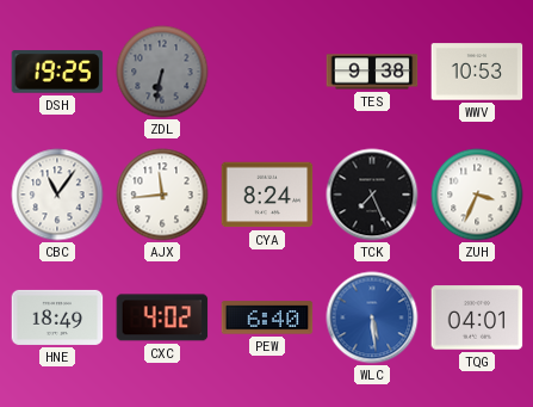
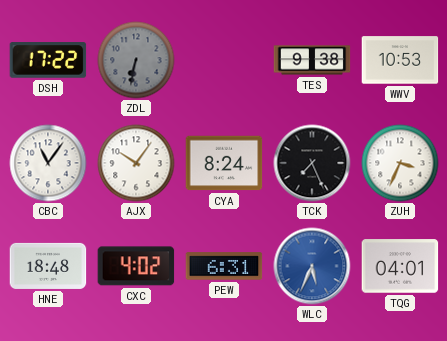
DSH: 19:25 -> 17:22 (48, 60)
AJX: 11:44 -> 10:06 (136, 163)
HNE: 18:49 -> 18:48 (48, 266)
PEW: 6:40 -> 6:31 (224, 266)
WLC: 5:29 -> 5:34 (312, 266)
